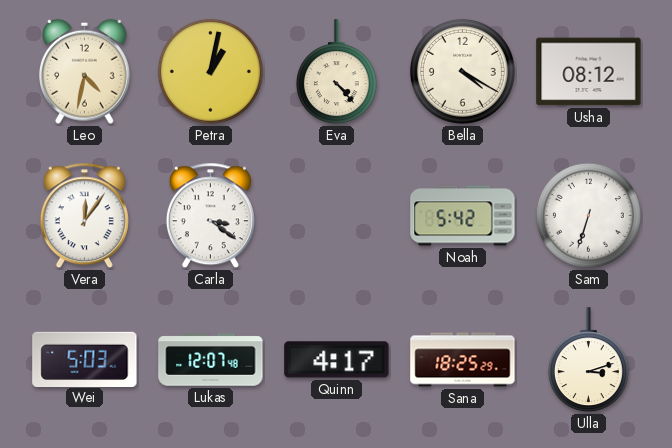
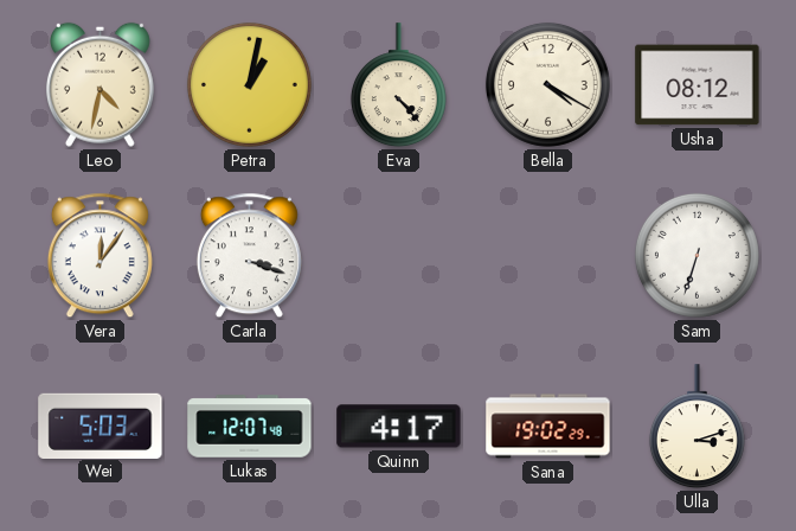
Carla: 3:21 -> 3:18 (249, 256)
Noah: 5:42 -> none (463, 216)
Sana: 18:25 -> 19:02 (548, 427)
